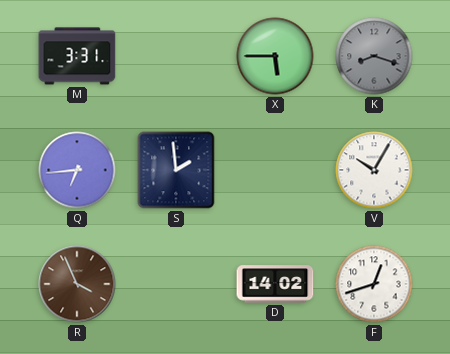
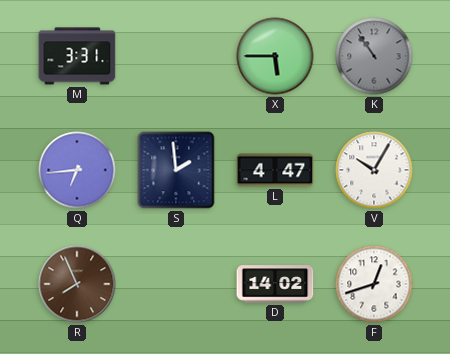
K: 8:18 -> 10:54 (374, 56)
L: none -> 4:47 (275, 170)
R: 3:56 -> 7:56 (77, 284)
